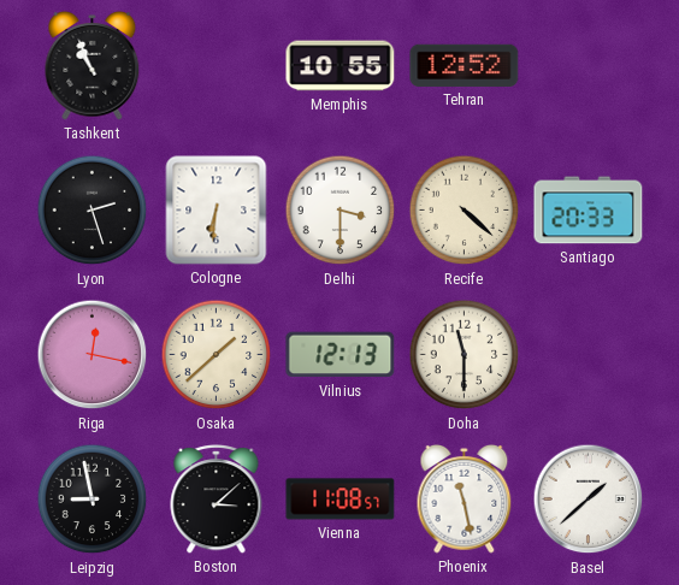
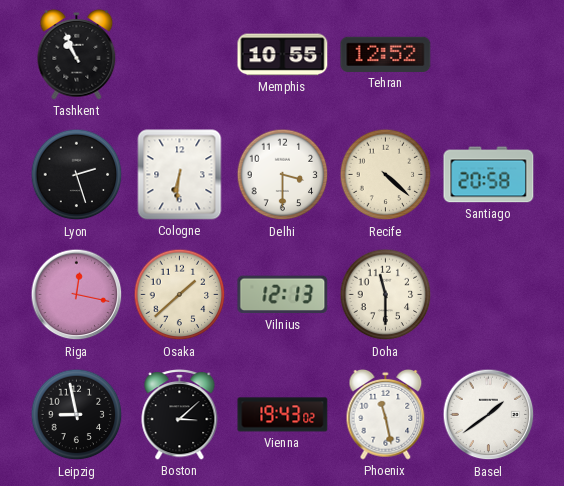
Santiago: 20:33 -> 20:58 (489, 175)
Vienna: 11:08 -> 19:43 (283, 415)
Basel: 1:38 -> 1:39 (489, 415)
